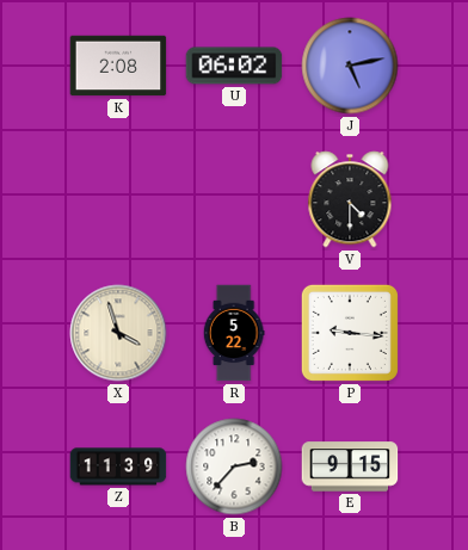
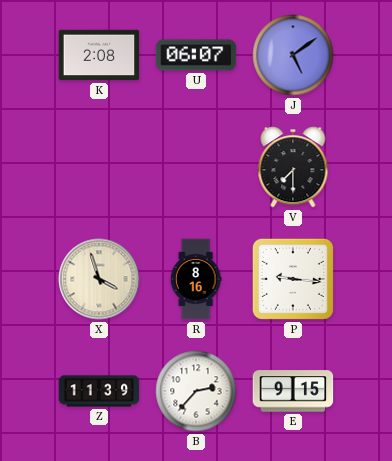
U: 06:02 -> 06:07 (196, 55)
J: 5:13 -> 5:09 (293, 55)
V: 4:30 -> 7:30 (293, 167)
R: 5:22 -> 8:16 (196, 279)
